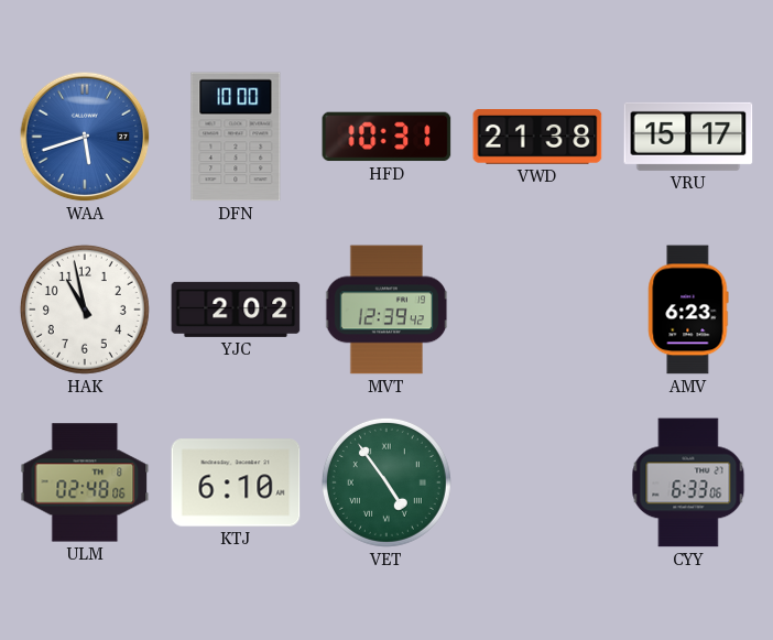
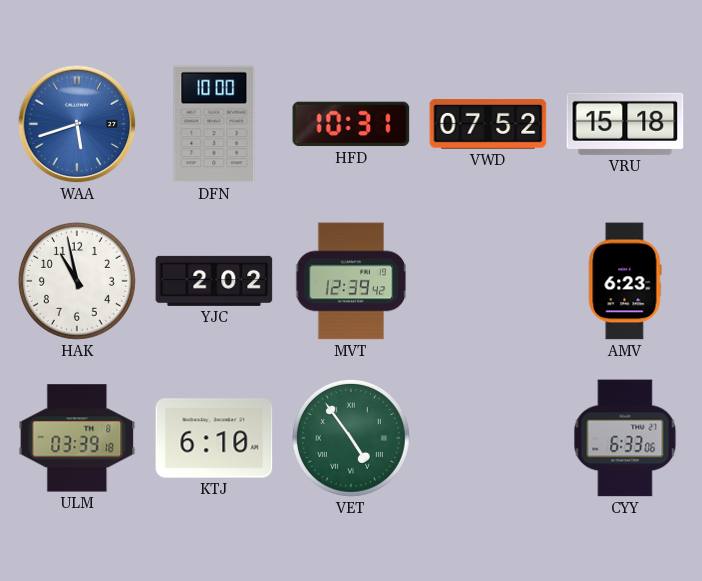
VWD: 21:38 -> 07:52 (488, 125)
VRU: 15:17 -> 15:18 (625, 124)
ULM: 02:48 -> 03:39 (77, 438)
